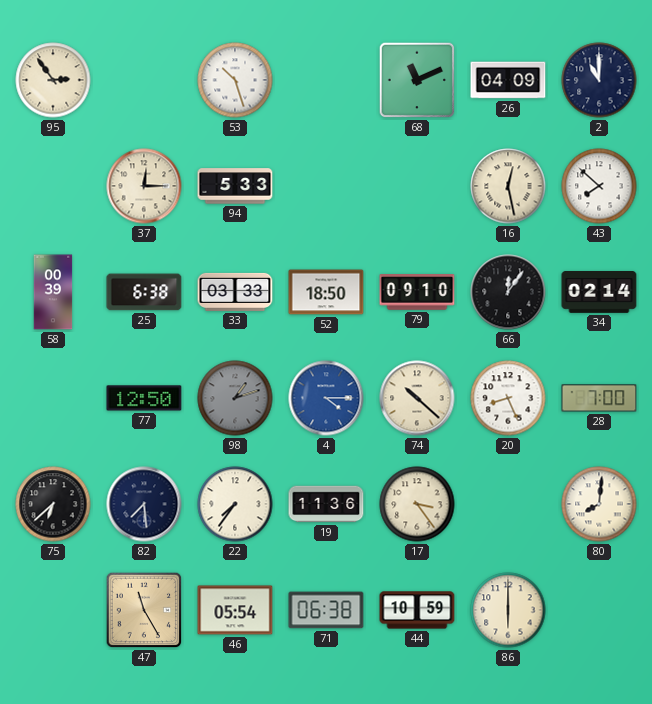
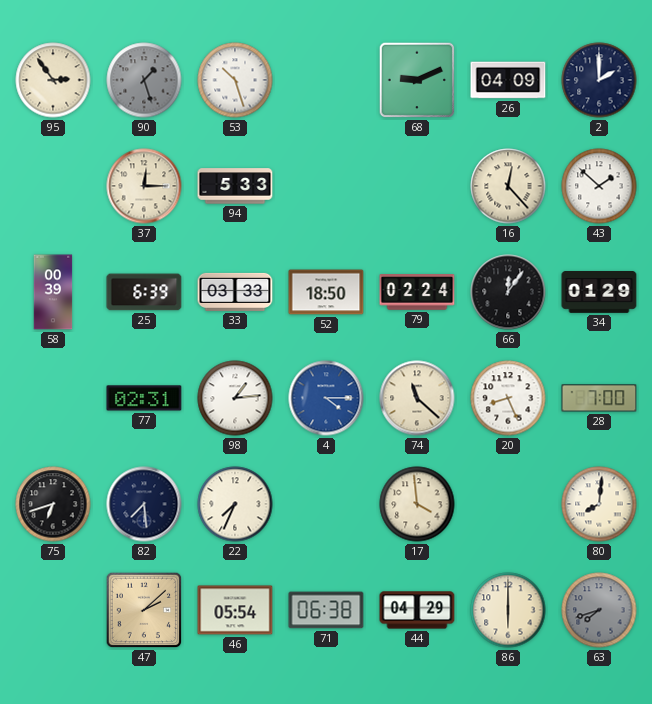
90: none -> 1:27 (144, 80)
68: 11:11 -> 9:11 (417, 80)
2: 11:00 -> 2:00 (599, 80)
16: 12:28 -> 12:23 (508, 186)
43: 7:52 -> 1:52 (599, 186)
25: 6:38 -> 6:39 (144, 292)
79: 09:10 -> 02:24 (417, 292)
34: 02:14 -> 01:29 (599, 293)
77: 12:50 -> 02:31 (144, 398)
98: 1:12 -> 1:14 (235, 398)
98 dial: grey -> white (235, 398)
74: 10:22 -> 11:22 (417, 398)
75: 6:38 -> 6:42 (53, 504)
22: 7:36 -> 7:34 (235, 504)
19: 11:36 -> none (326, 504)
17: 3:24 -> 3:59 (417, 504)
47: 11:25 -> 2:08 (144, 610)
44: 10:59 -> 04:29 (417, 610)
63: none -> 7:42 (599, 610)
